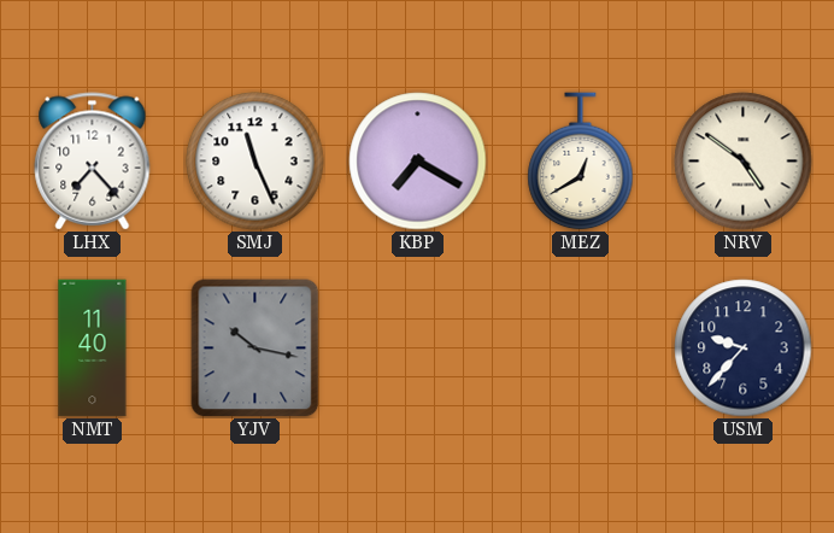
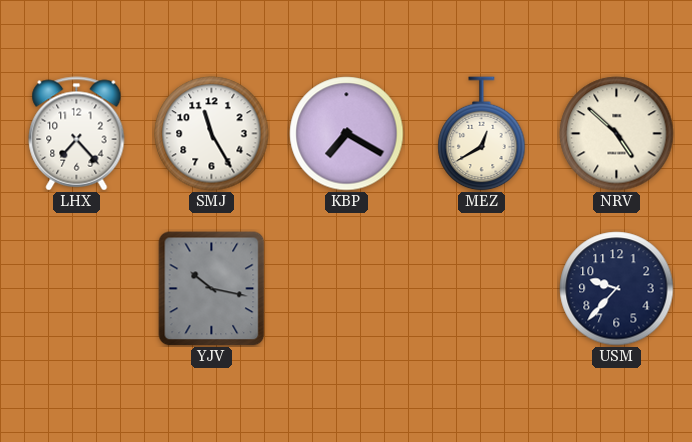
SMJ: 11:26 -> 11:25 (212, 134)
NRV: 4:51 -> 4:52 (617, 134)
NMT: 11:40 -> none (93, 348)
